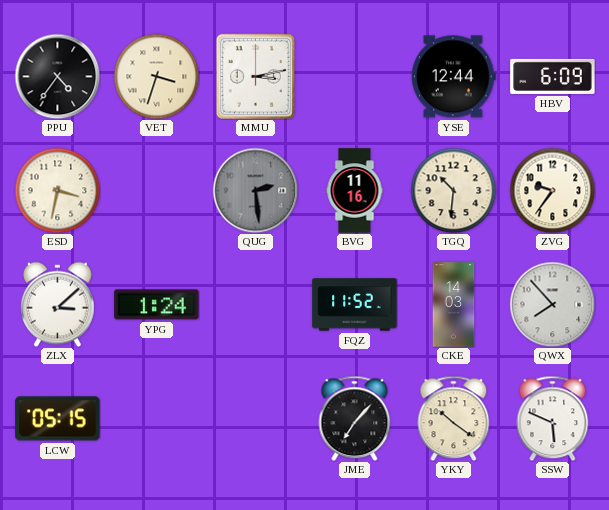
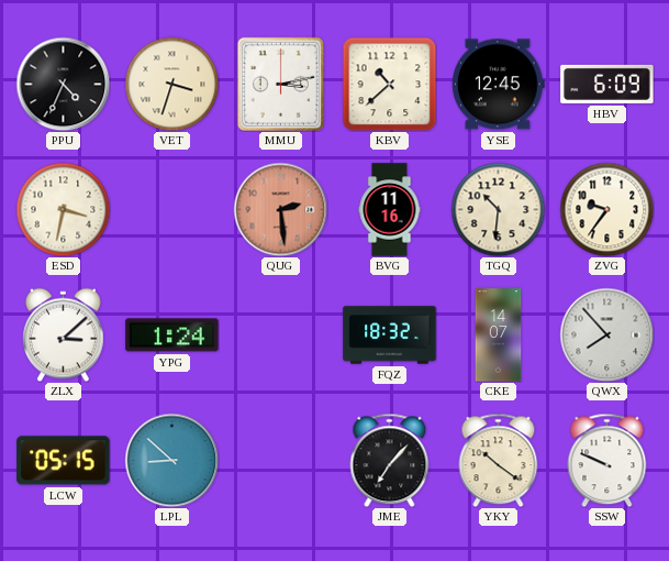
PPU: 4:36 -> 4:34 (63, 84)
KBV: none -> 10:38 (389, 84)
YSE: 12:44 -> 12:45 (499, 85)
QUG dial: grey -> salmon (280, 209)
FQZ: 11:52 -> 18:32 (390, 335)
CKE: 14:03 -> 14:07 (499, 335)
LPL: none -> 8:52 (171, 460)
SSW: 5:49 -> 9:49 (607, 460)
